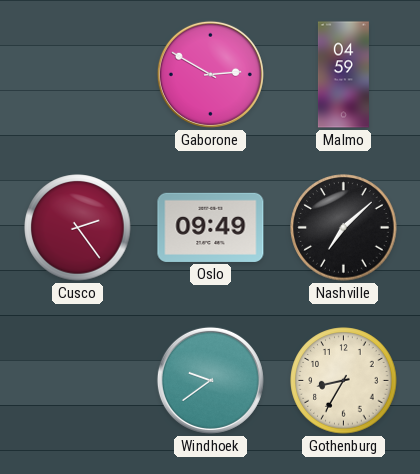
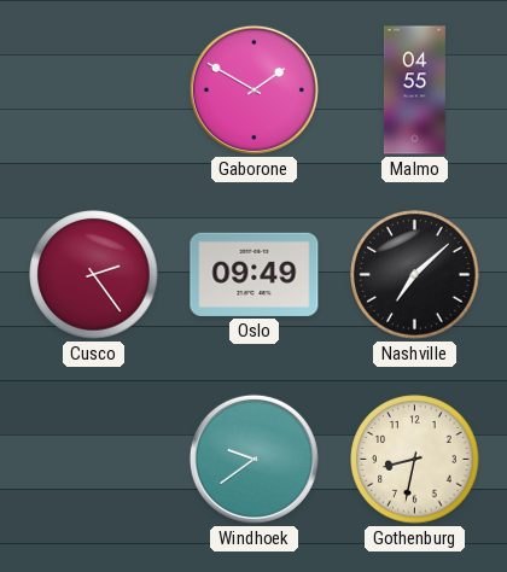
Gaborone: 2:50 -> 1:50 (253, 89)
Malmo: 04:59 -> 04:55 (414, 91)
Gothenburg: 8:35 -> 8:32 (415, 460)
